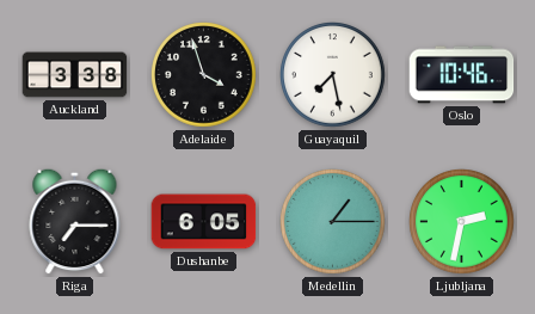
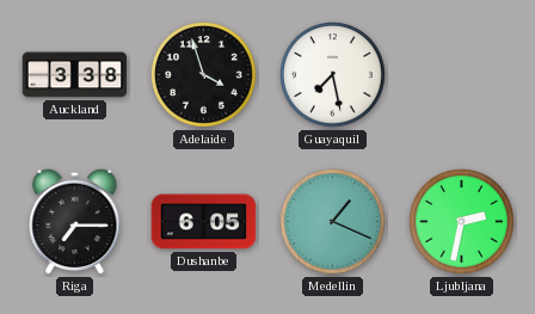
Oslo: 10:46 -> none (462, 75)
Medellin: 1:15 -> 1:19 (333, 222)
